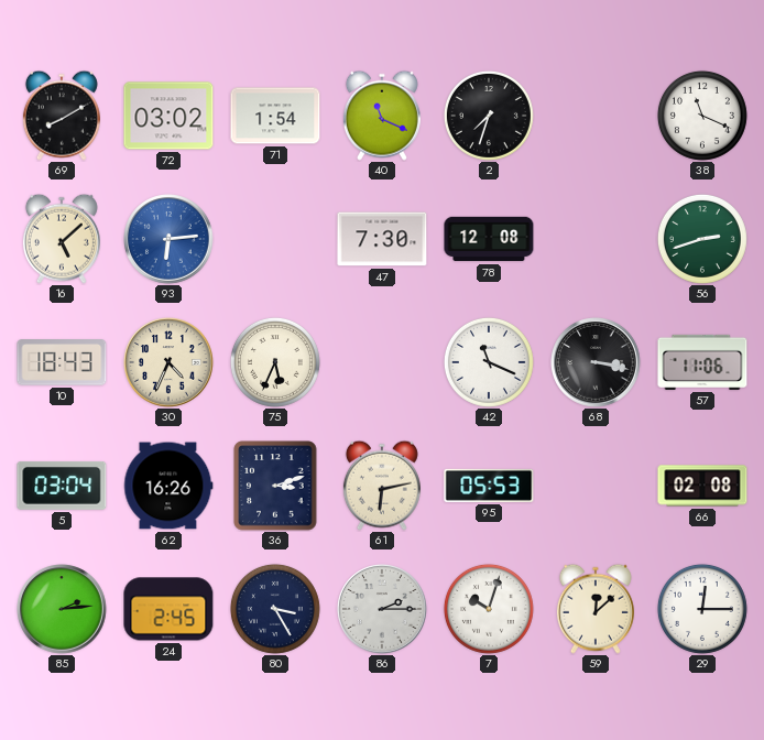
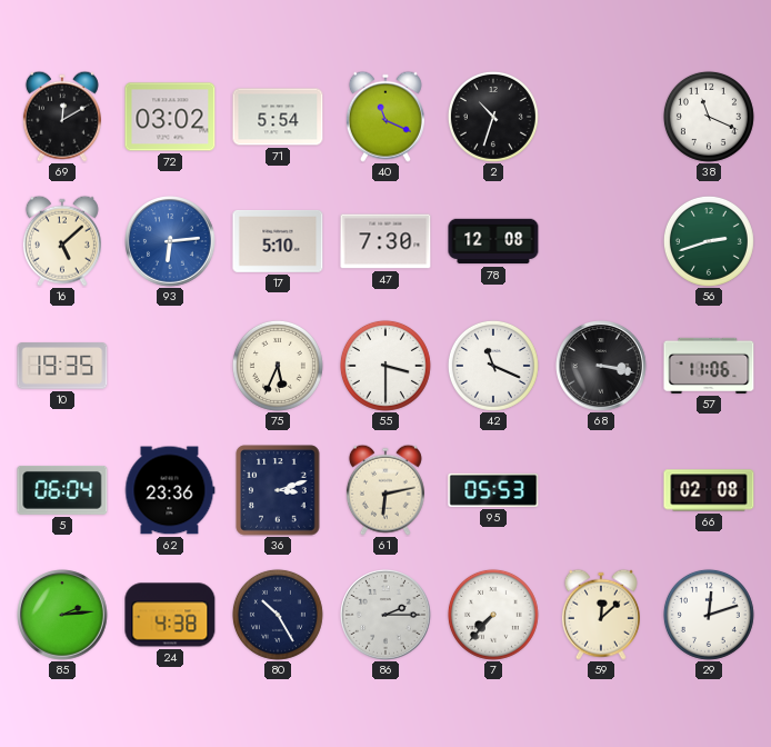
69: 8:10 -> 12:10 (62, 117)
71: 1:54 -> 5:54 (278, 117)
2: 7:33 -> 10:33 (493, 117)
17: none -> 5:10 (278, 241)
10: 18:43 -> 19:35 (62, 366)
30: 4:34 -> none (168, 362)
55: none -> 3:30 (385, 366)
5: 03:04 -> 06:04 (62, 490)
62: 16:26 -> 23:36 (170, 490)
24: 2:45 -> 4:38 (170, 615)
80: 3:25 -> 10:25 (278, 615)
7: 10:03 -> 7:37 (493, 615)
29: 12:15 -> 12:12 (709, 615)
